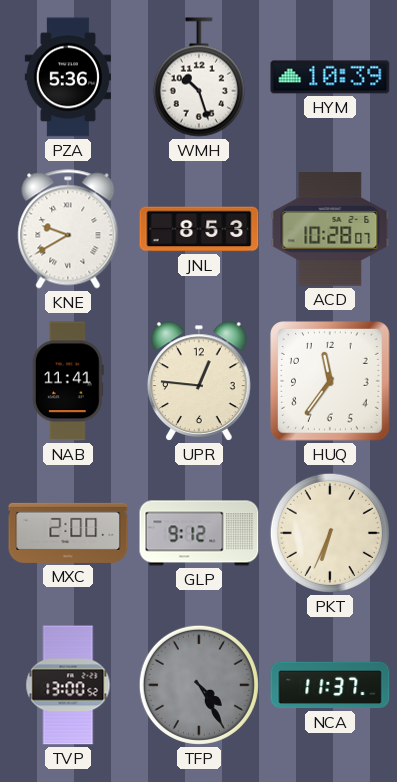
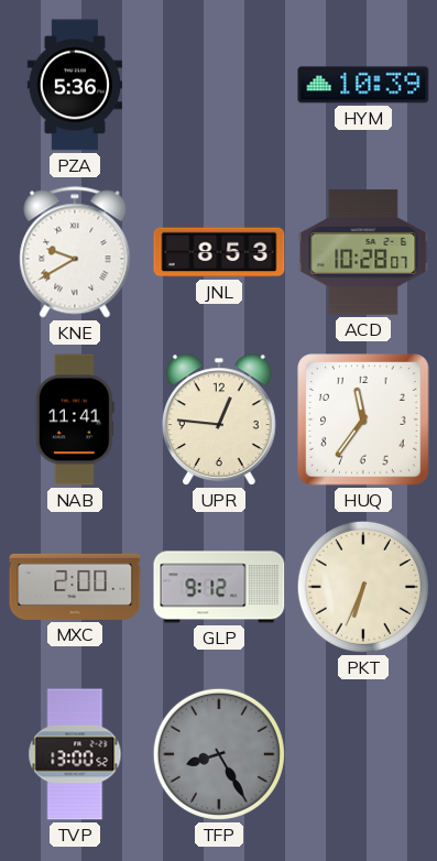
WMH: 10:27 -> none (199, 77)
TFP: 4:25 -> 8:25 (219, 754)
NCA: 11:37 -> none (330, 685)
